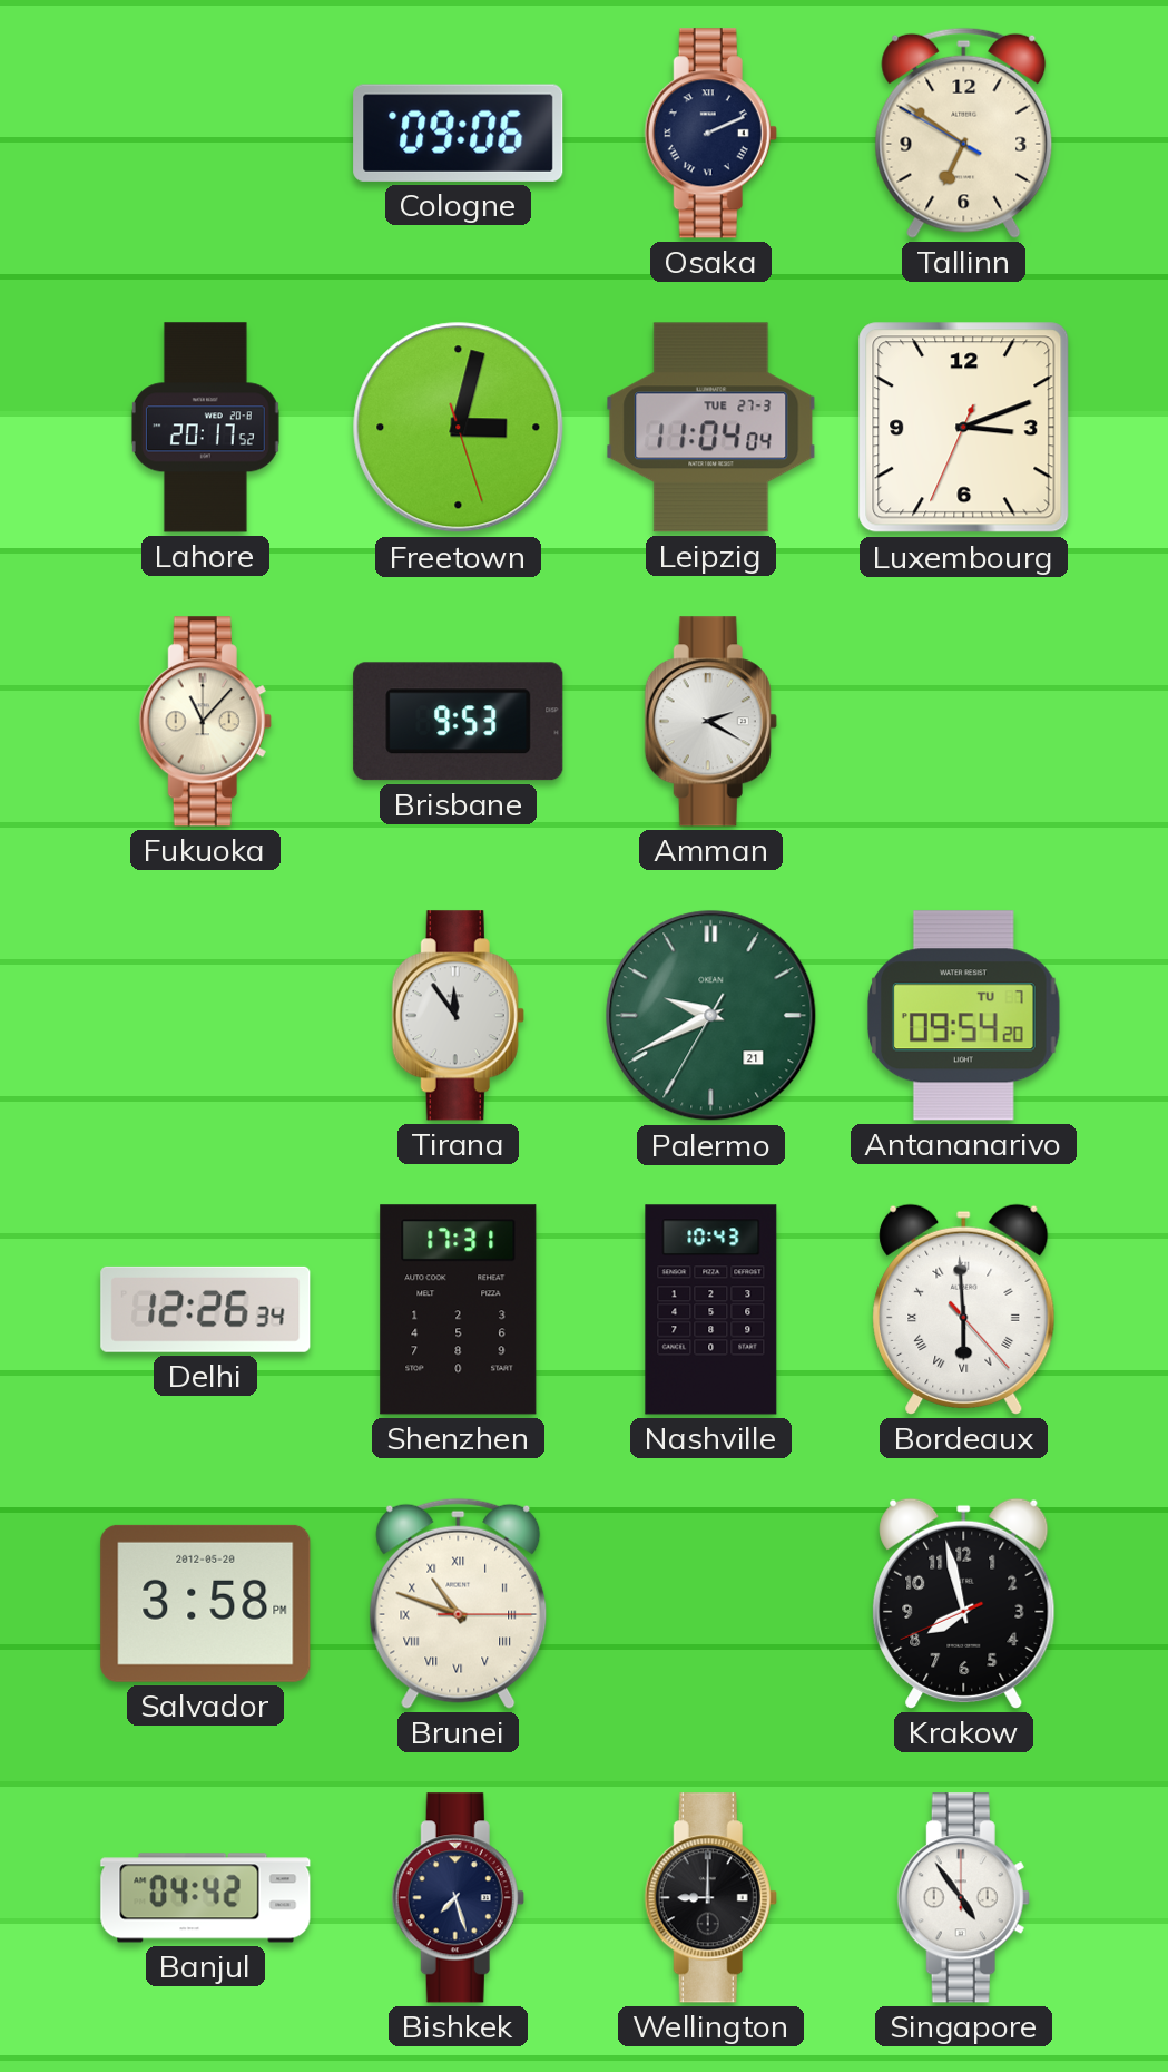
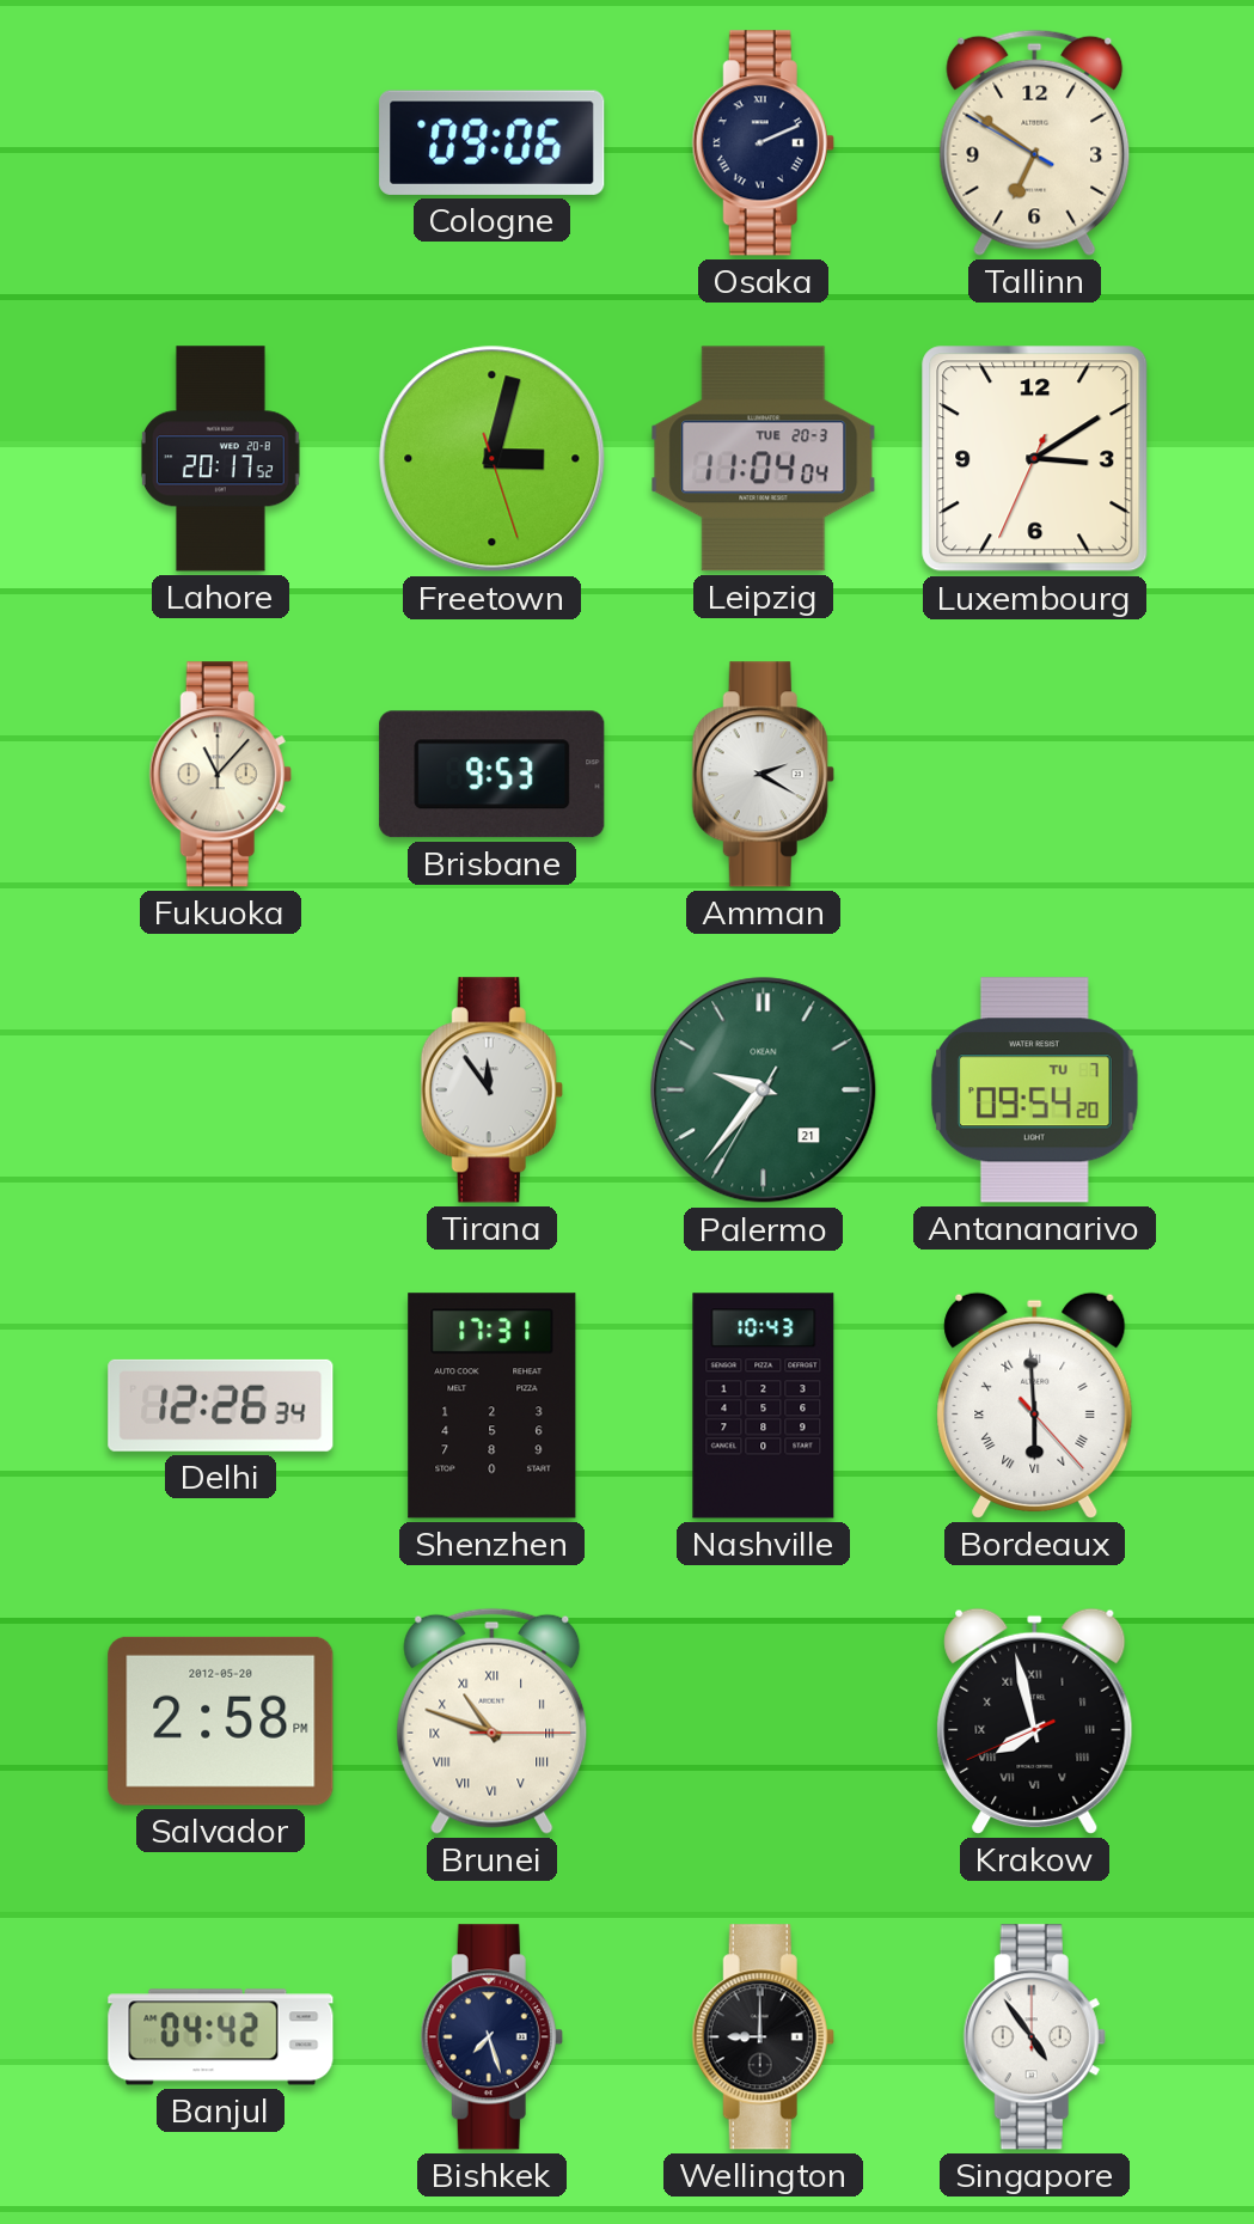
Leipzig date: TUE 27-3 -> TUE 20-3 (764, 459)
Luxembourg: 3:11 -> 3:09 (1035, 459)
Palermo: 9:40 -> 9:36 (764, 1090)
Salvador: 3:58 -> 2:58 (221, 1721)
Krakow numerals: Arabic -> Roman (1035, 1721)
